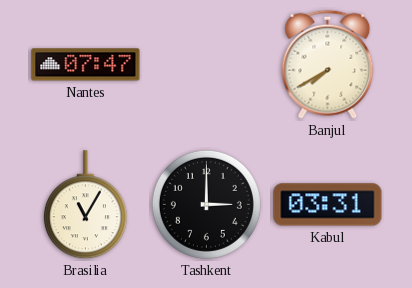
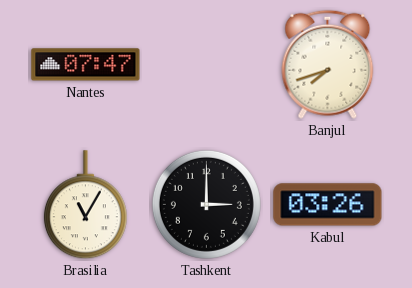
Banjul: 7:40 -> 7:42 (328, 64)
Kabul: 03:31 -> 03:26 (328, 205)
